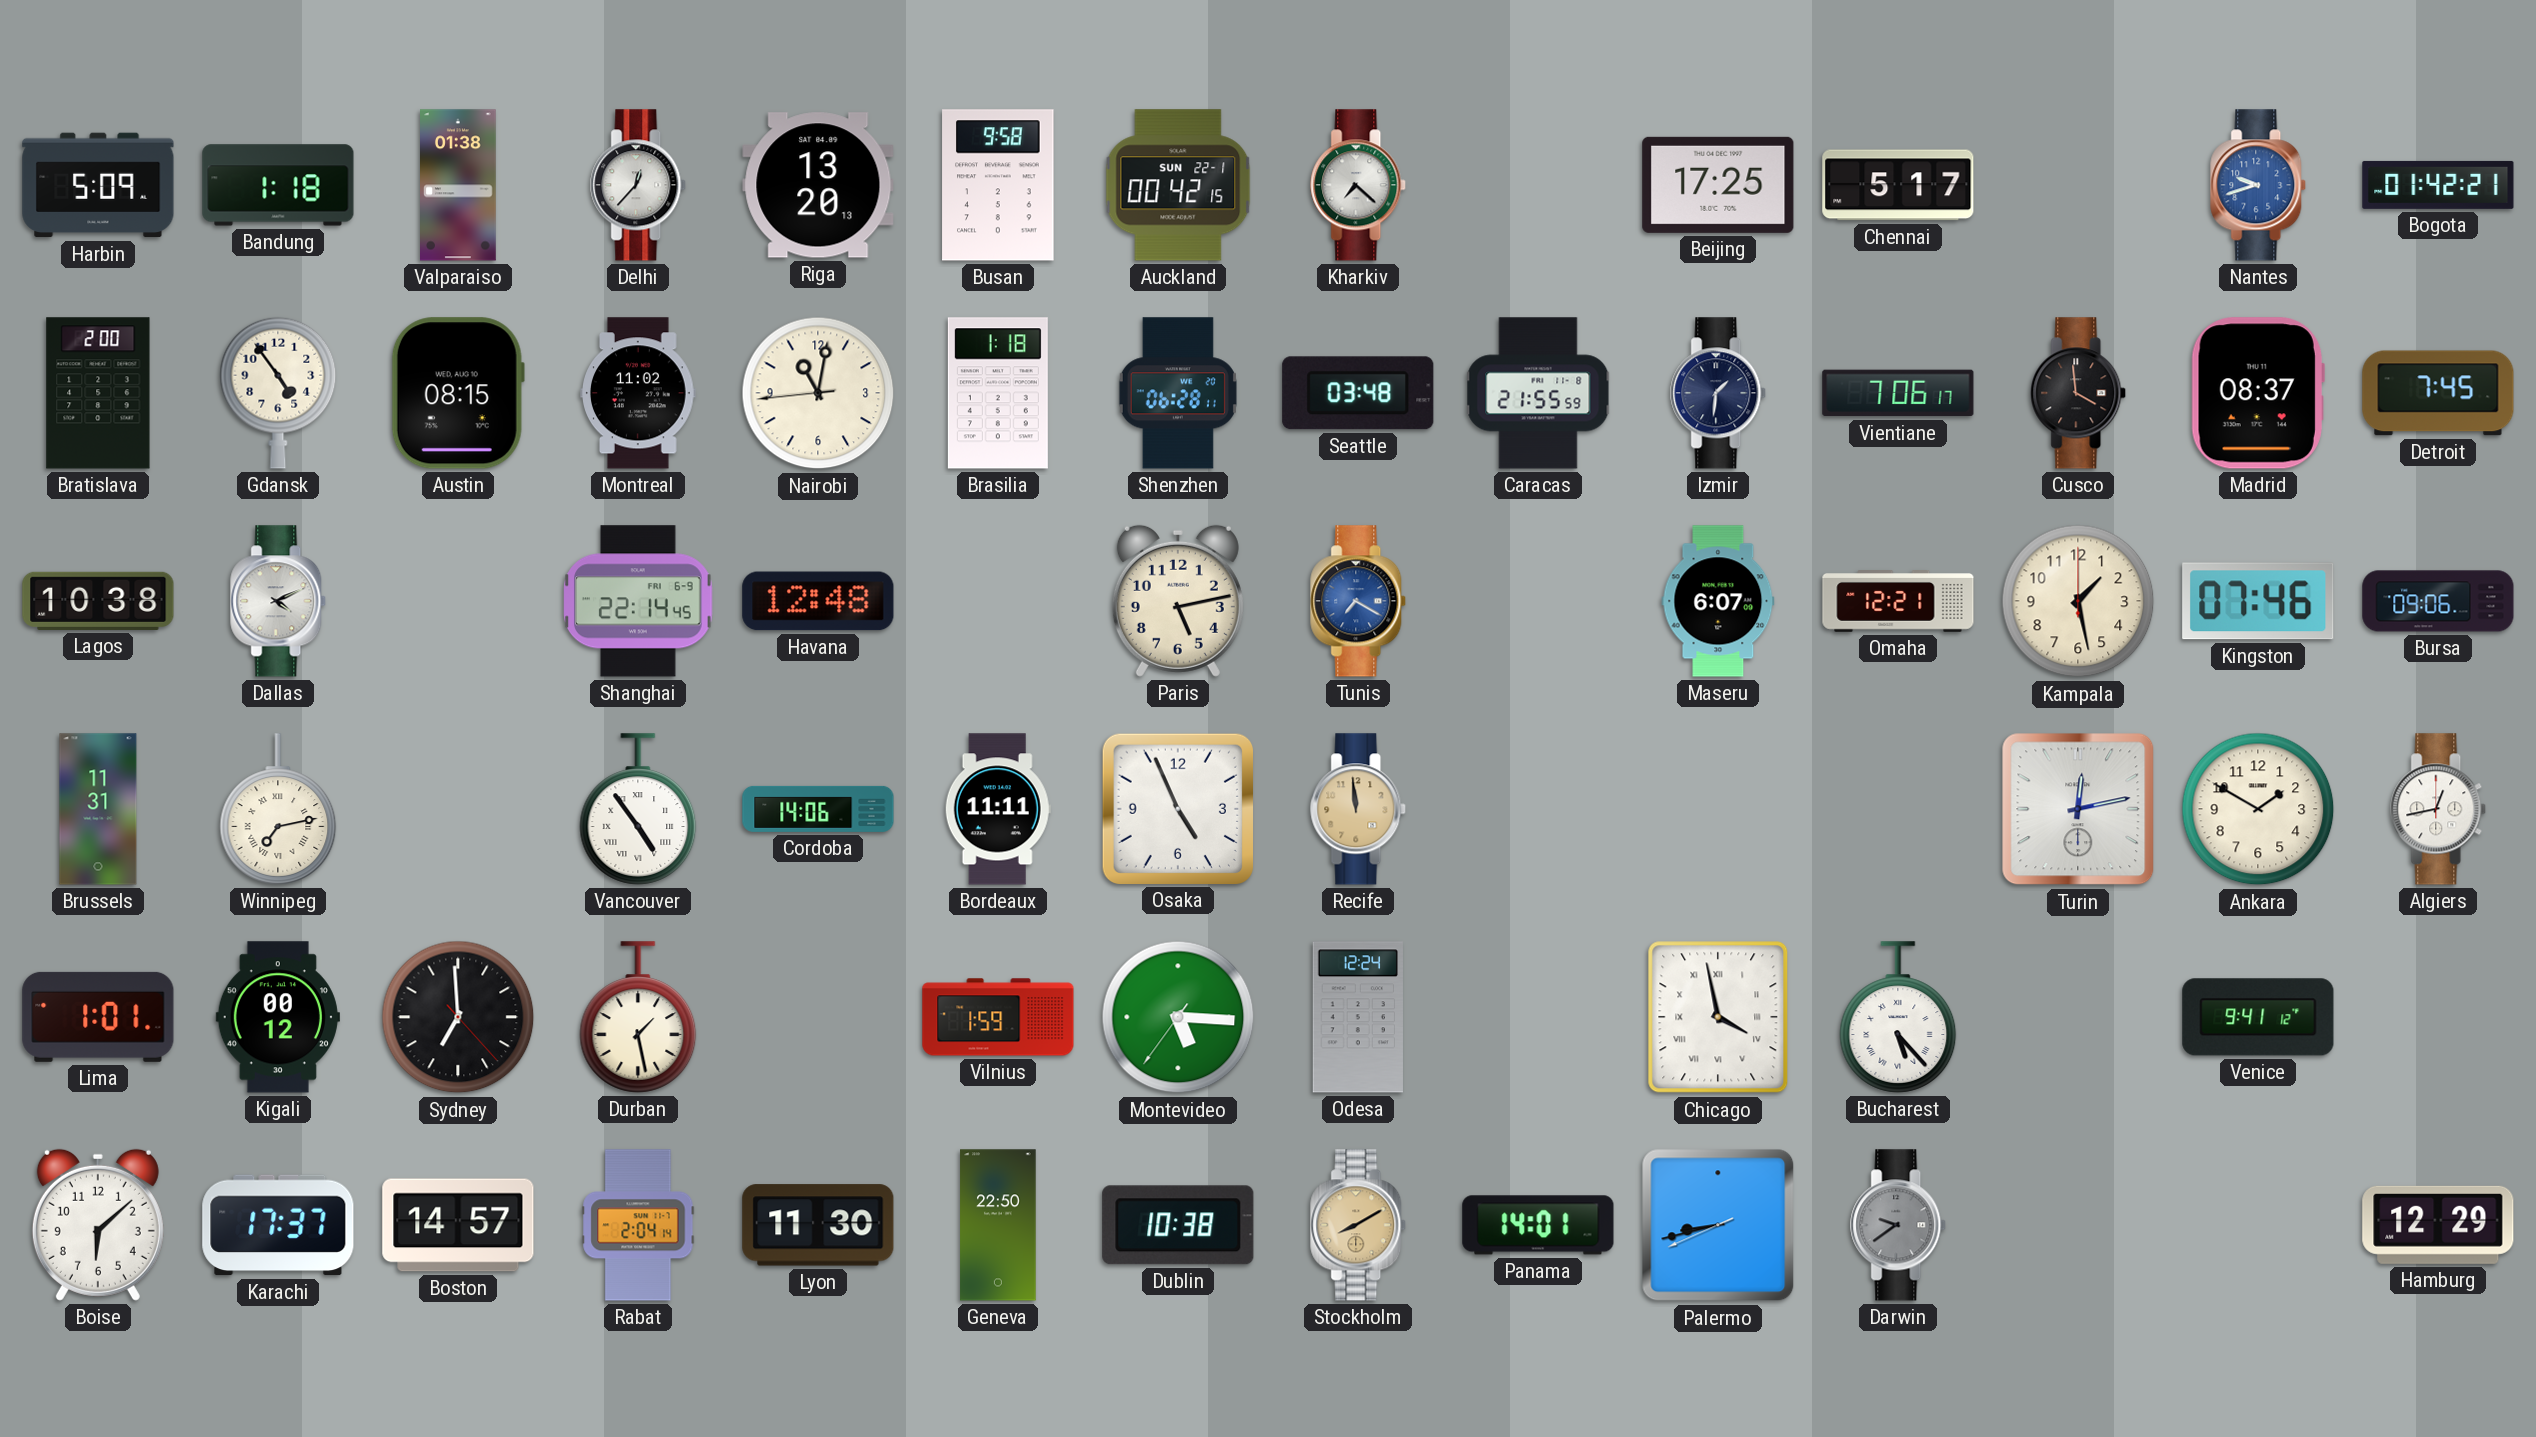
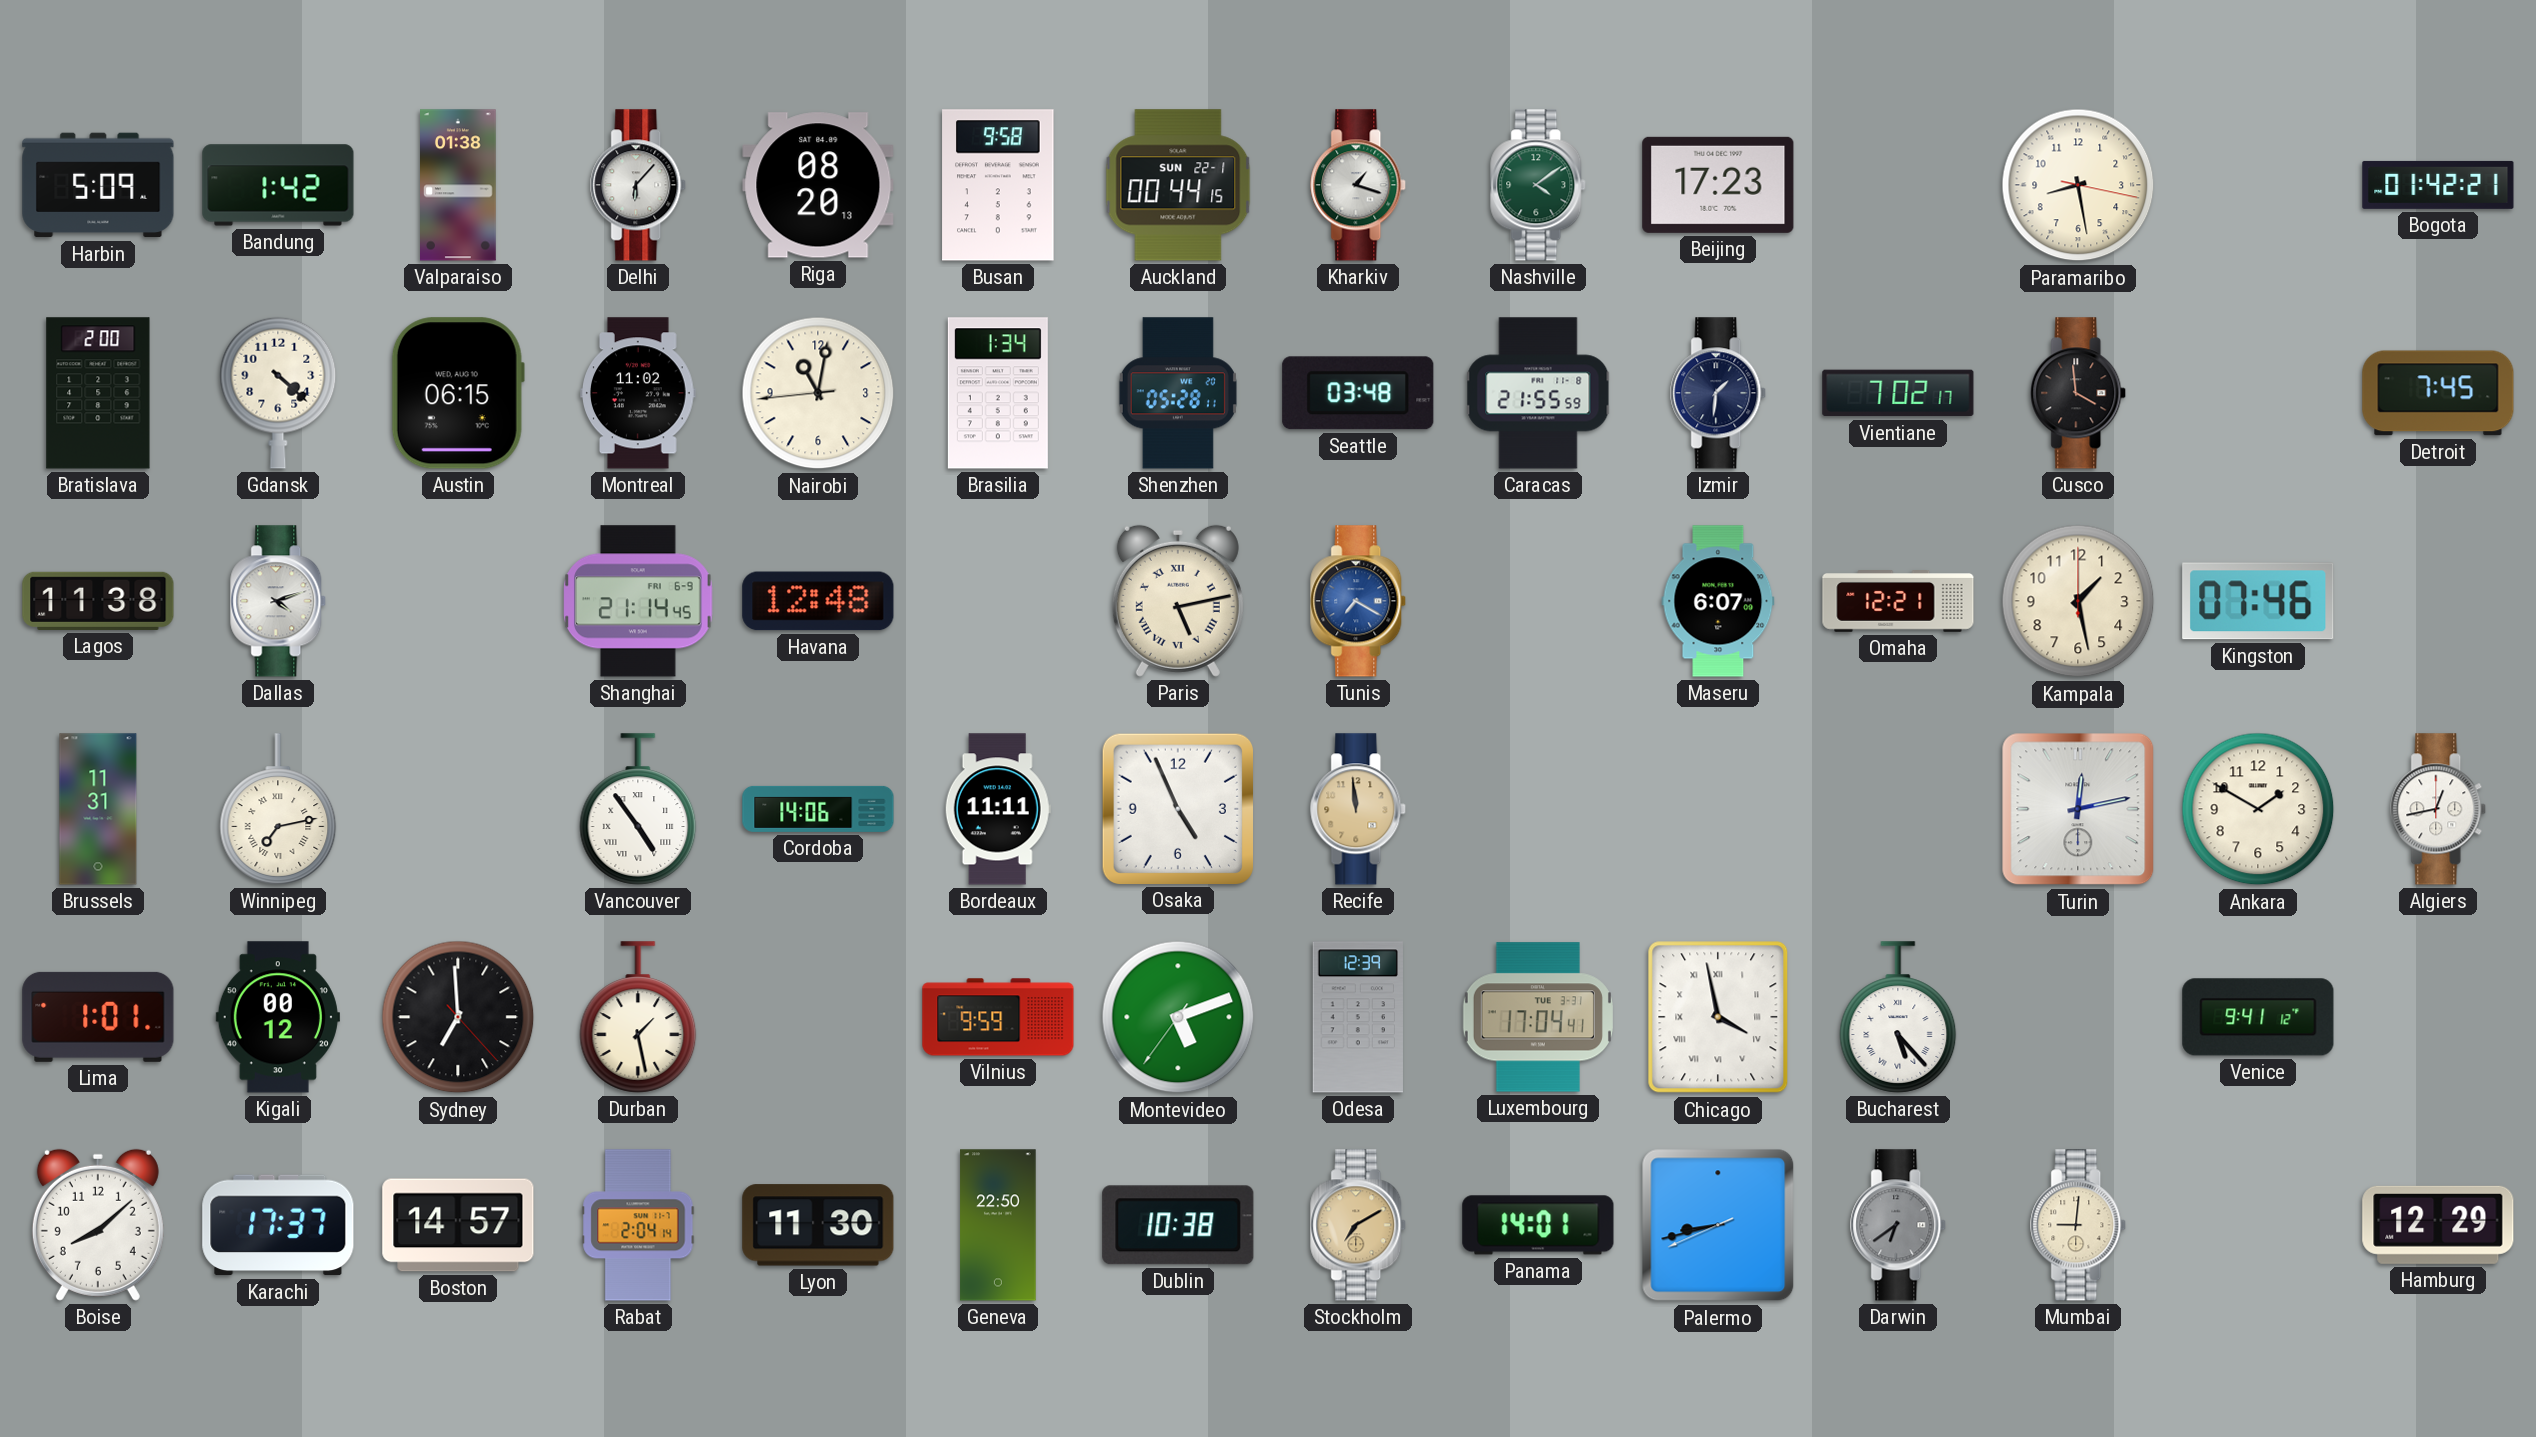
Bandung: 1:18 -> 1:42 (278, 185)
Delhi: 12:37 -> 6:07 (639, 185)
Riga: 13:20 -> 08:20 (818, 185)
Auckland: 00:42 -> 00:44 (1178, 185)
Kharkiv: 7:22 -> 1:18 (1359, 185)
Nashville: none -> 4:09 (1539, 185)
Beijing: 17:25 -> 17:23 (1718, 185)
Chennai: 5:17 -> none (1898, 185)
Paramaribo: none -> 8:28 (2078, 185)
Nantes: 9:42 -> none (2259, 185)
Gdansk: 4:54 -> 4:22 (278, 393)
Austin: 08:15 -> 06:15 (458, 393)
Brasilia: 1:18 -> 1:34 (998, 393)
Shenzhen: 06:28 -> 05:28 (1178, 393)
Vientiane: 7:06 -> 7:02 (1898, 393)
Madrid: 08:37 -> none (2258, 393)
Lagos: 10:38 -> 11:38 (98, 601)
Dallas: 4:11 -> 4:12 (279, 601)
Shanghai: 22:14 -> 21:14 (638, 601)
Paris numerals: Arabic -> Roman (1178, 601)
Bursa: 09:06 -> none (2438, 601)
Vilnius: 1:59 -> 9:59 (998, 1017)
Montevideo: 5:15 -> 5:11 (1178, 1017)
Odesa: 12:24 -> 12:39 (1358, 1017)
Luxembourg: none -> 17:04 (1538, 1017)
Boise: 6:08 -> 8:08 (98, 1225)
Stockholm: 8:10 -> 7:10 (1359, 1225)
Darwin: 9:39 -> 6:39 (1899, 1225)
Mumbai: none -> 9:01 (2079, 1225)
